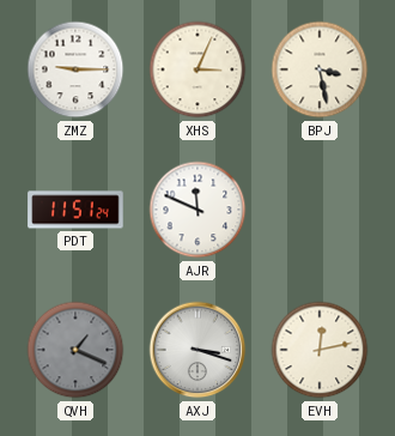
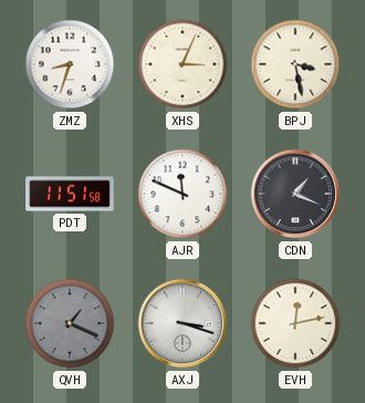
ZMZ: 9:15 -> 8:33 (70, 64)
PDT: 11:51:24 -> 11:51:58 (70, 194)
CDN: none -> 1:19 (295, 194)
